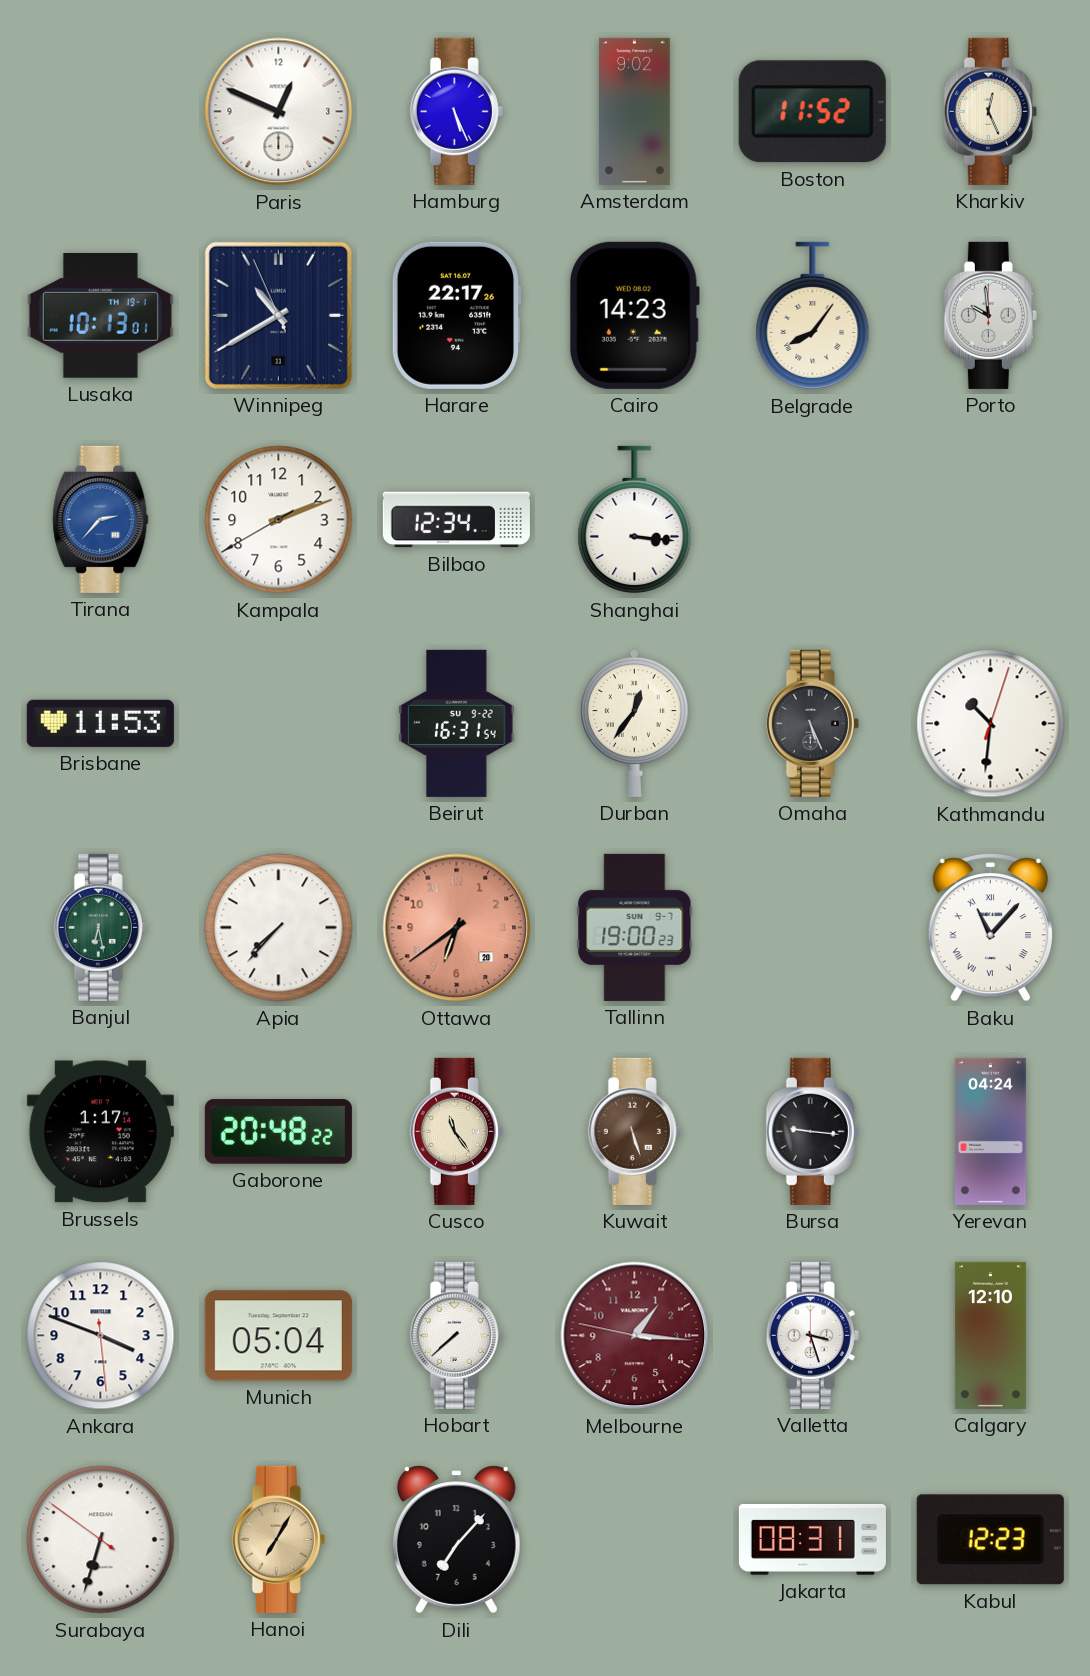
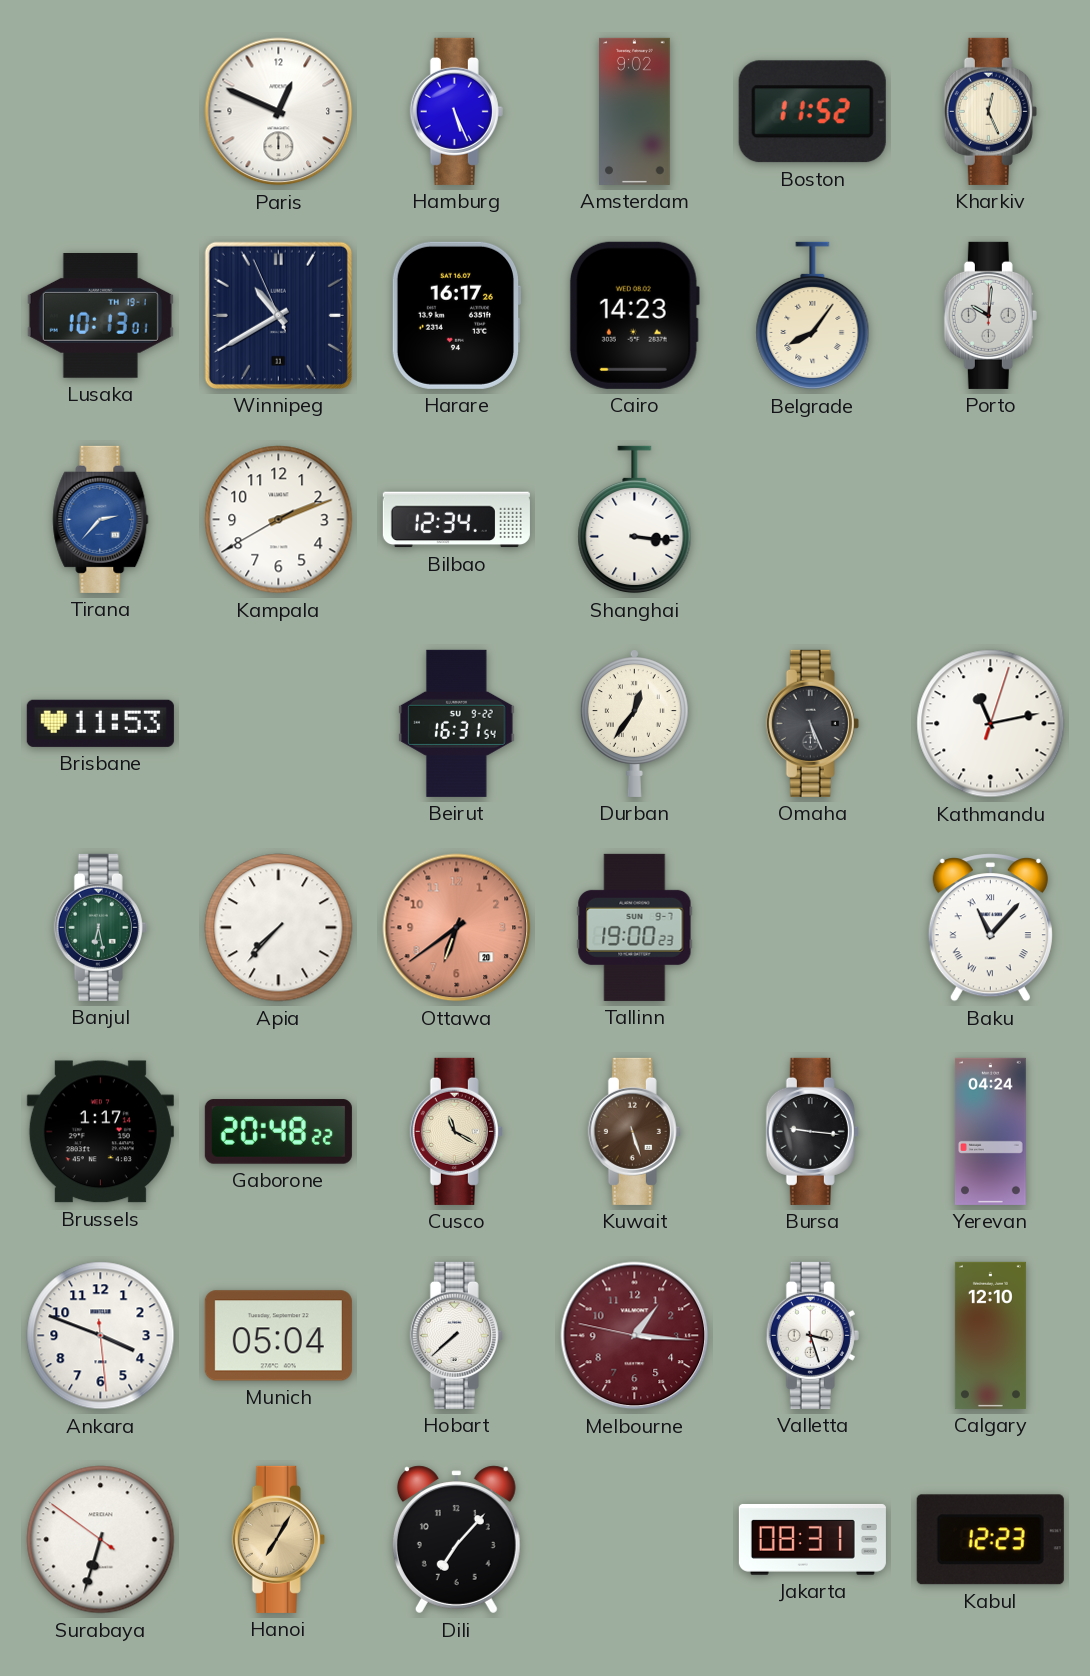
Harare: 22:17 -> 16:17 (455, 315)
Porto: 9:59 -> 10:01 (990, 315)
Kathmandu: 10:31 -> 11:13 (991, 724)
Cusco: 11:24 -> 11:20 (456, 1131)
